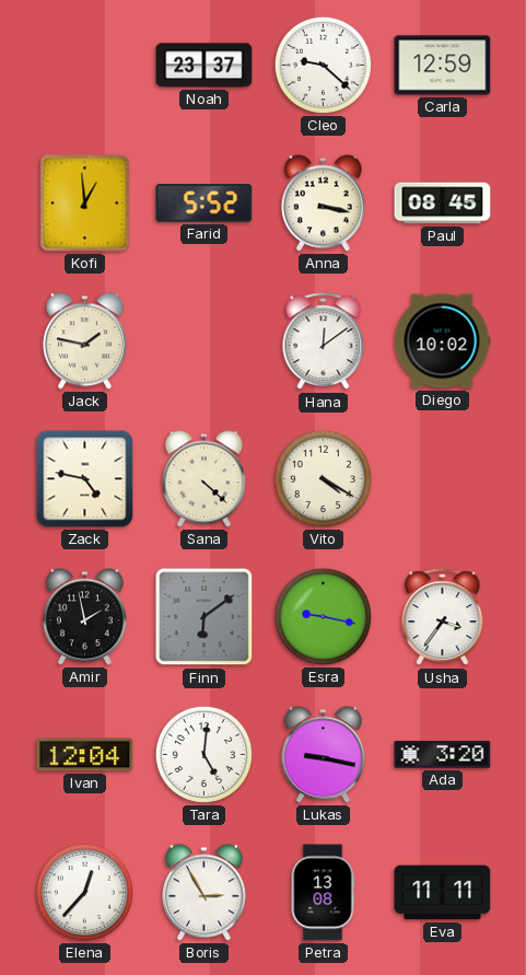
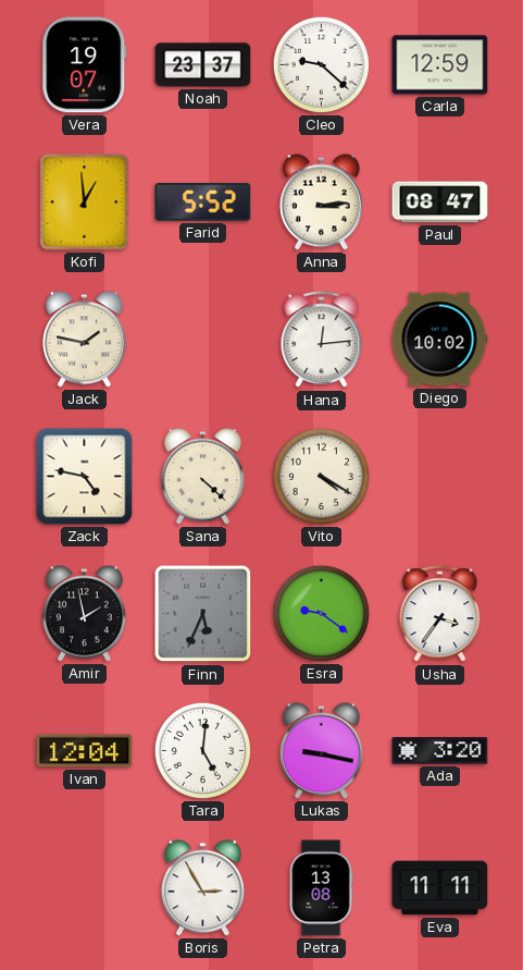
Vera: none -> 19:07 (85, 65)
Anna: 3:17 -> 3:14 (321, 202)
Paul: 08:45 -> 08:47 (440, 202)
Hana: 12:09 -> 12:14 (322, 340)
Finn: 6:09 -> 5:34 (203, 614)
Esra: 9:17 -> 9:21 (321, 613)
Elena: 12:37 -> none (84, 892)
